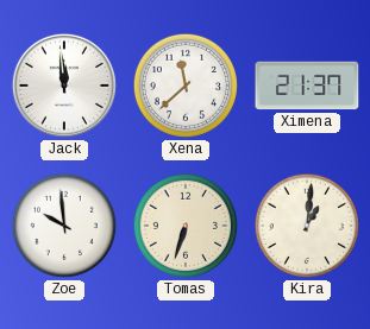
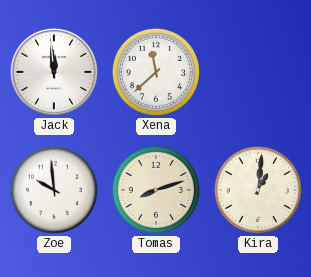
Ximena: 21:37 -> none (307, 86)
Tomas: 6:33 -> 8:12 (156, 190)
